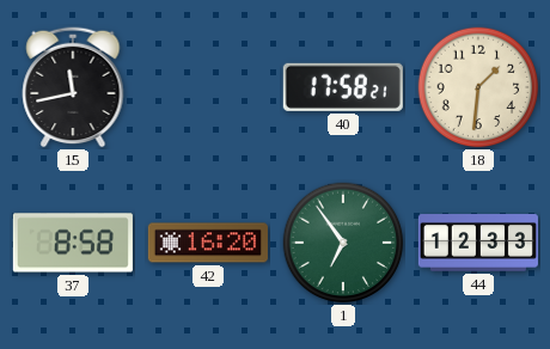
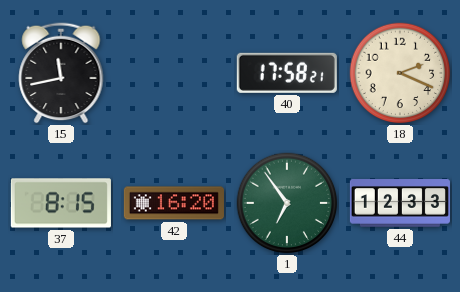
18: 1:31 -> 2:19 (400, 73)
37: 8:58 -> 8:15 (61, 203)
